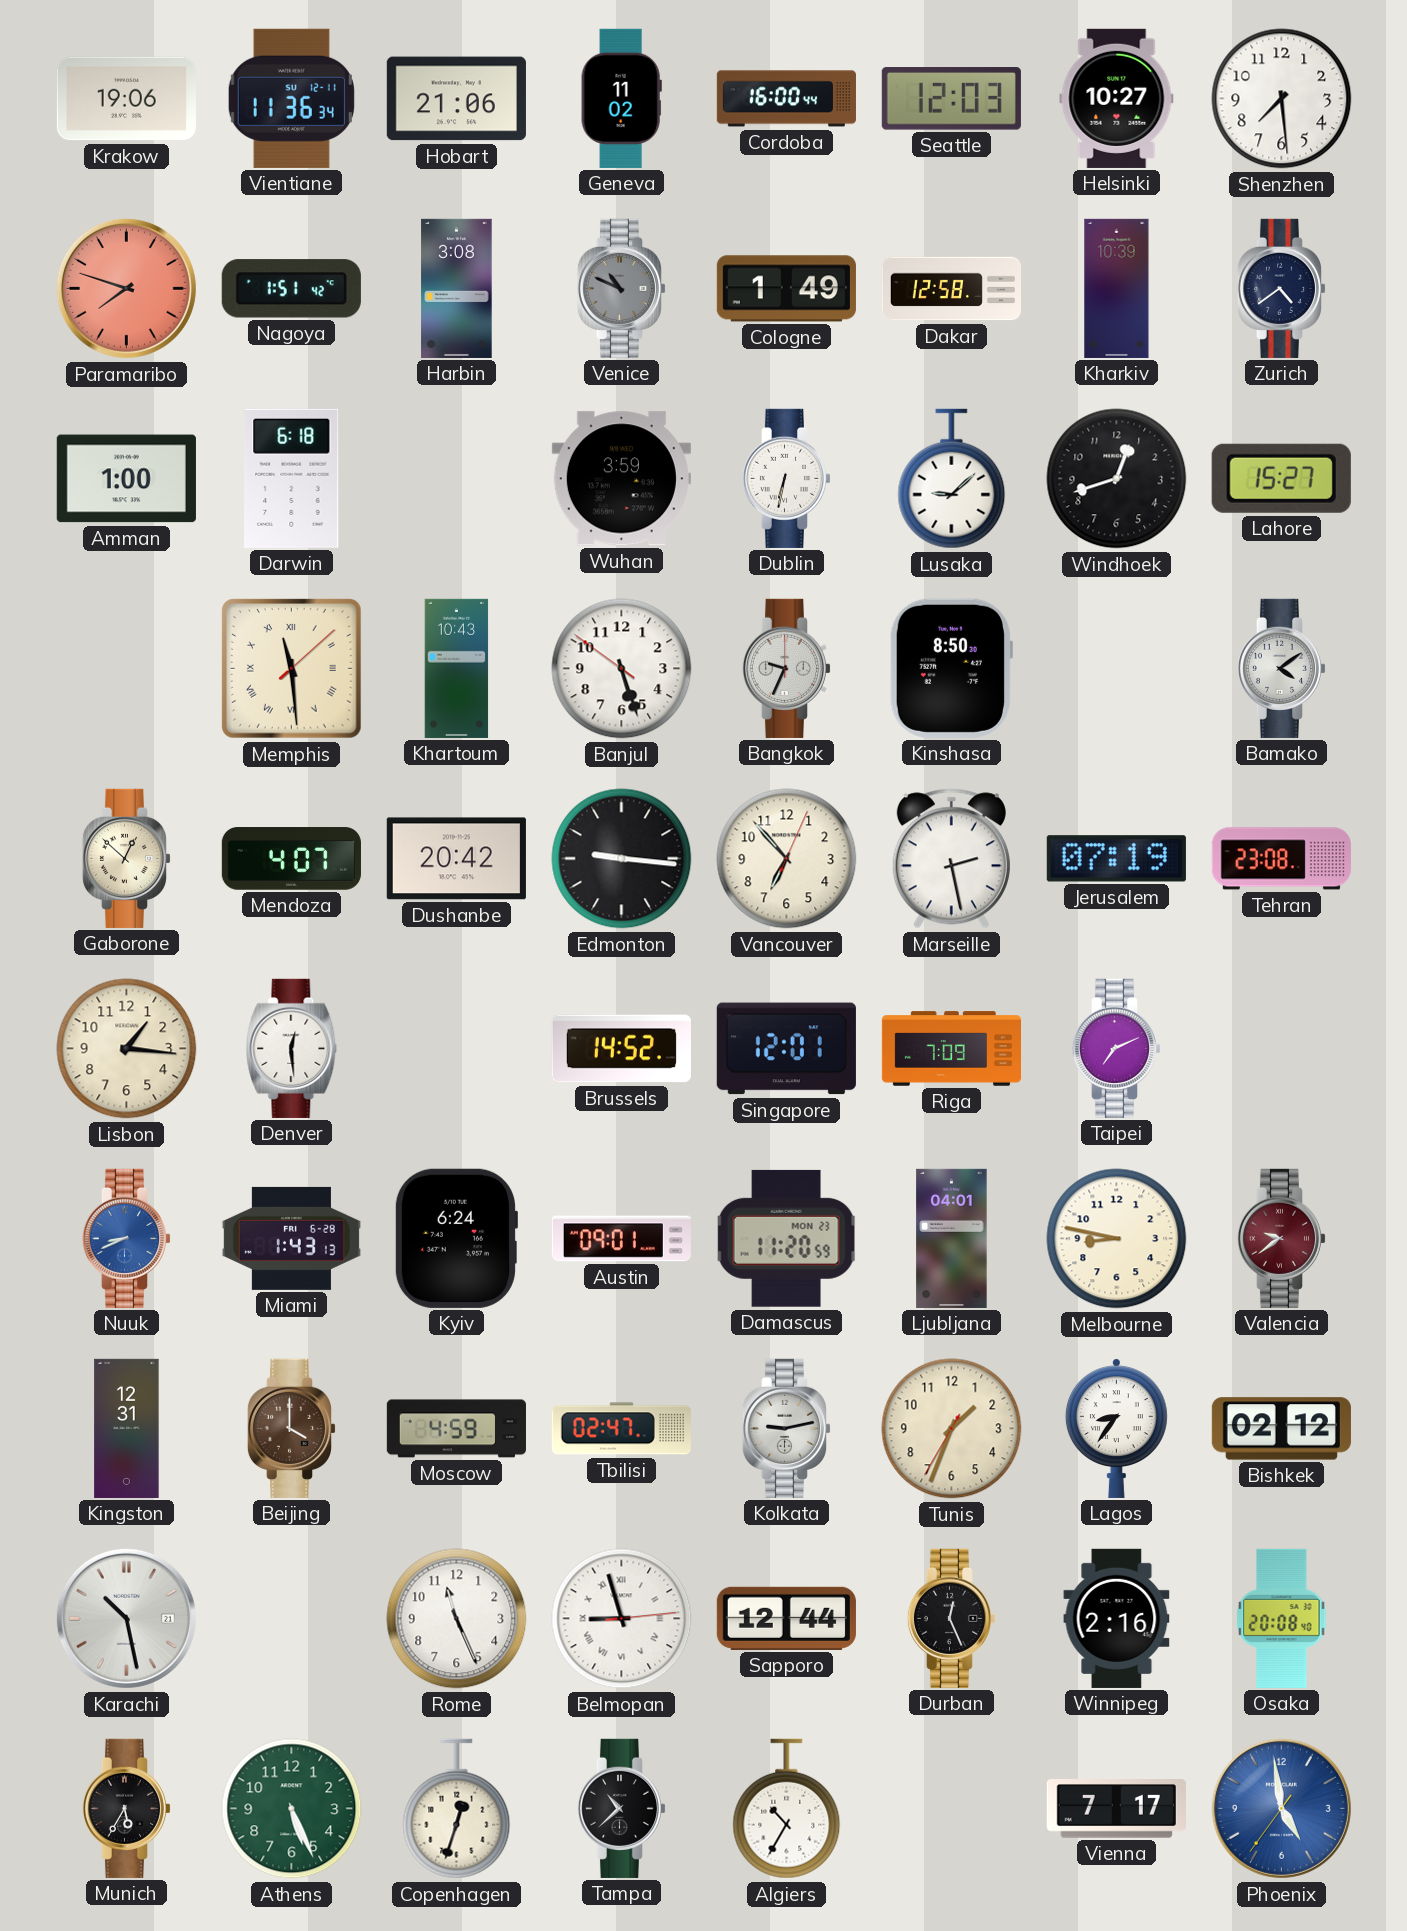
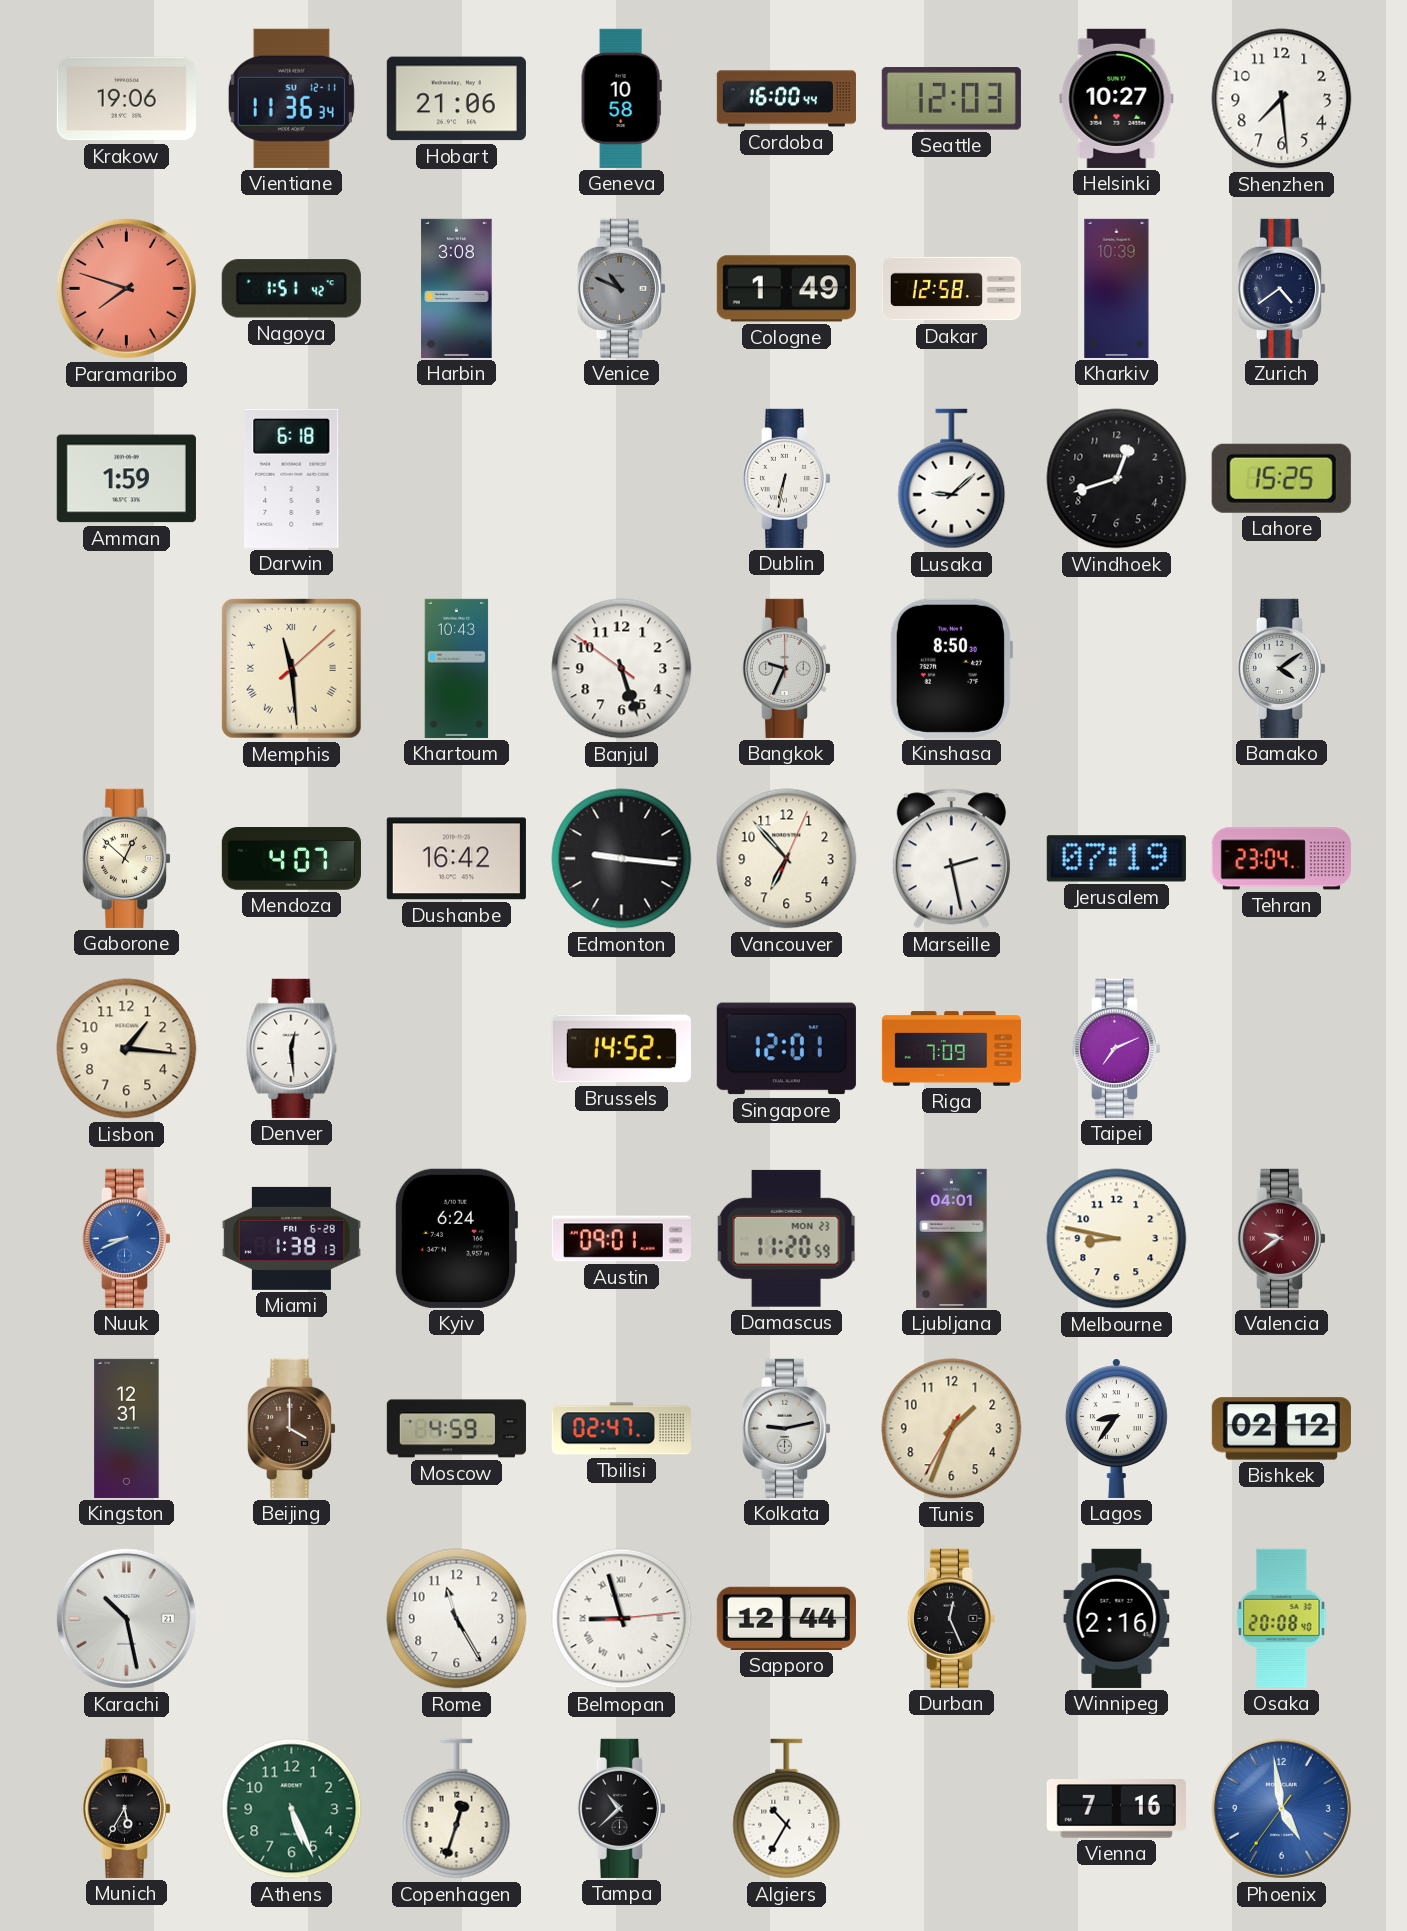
Geneva: 11:02 -> 10:58 (621, 98)
Amman: 1:00 -> 1:59 (126, 479)
Wuhan: 3:59 -> none (621, 479)
Lahore: 15:27 -> 15:25 (1281, 478)
Dushanbe: 20:42 -> 16:42 (456, 859)
Tehran: 23:08 -> 23:04 (1281, 859)
Miami: 1:43 -> 1:38 (291, 1238)
Rome: 11:26 -> 11:25 (457, 1619)
Vienna: 7:17 -> 7:16 (1116, 1809)
